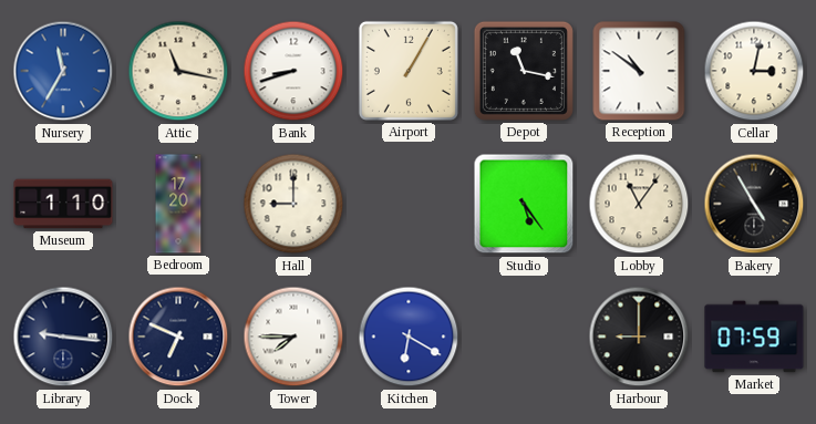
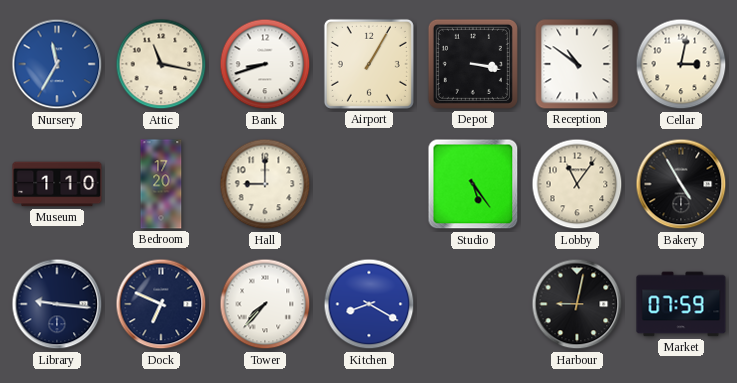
Depot: 11:17 -> 3:17 (473, 64)
Tower: 7:45 -> 7:37 (265, 304)
Kitchen: 6:20 -> 8:20 (369, 304)
Harbour: 9:00 -> 9:02 (577, 304)
